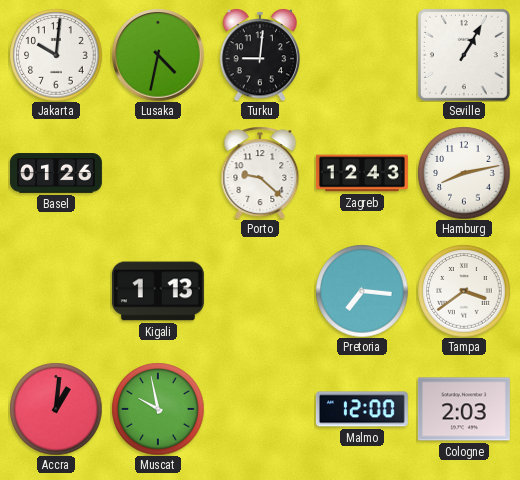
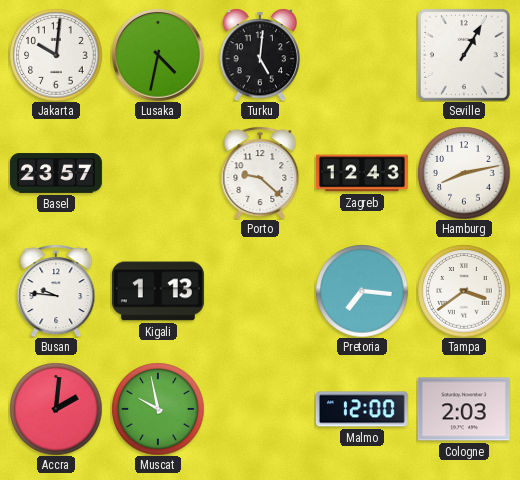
Turku: 9:01 -> 5:01 (259, 55)
Basel: 01:26 -> 23:57 (56, 173)
Busan: none -> 9:46 (56, 291)
Accra: 1:01 -> 2:01 (56, 409)
